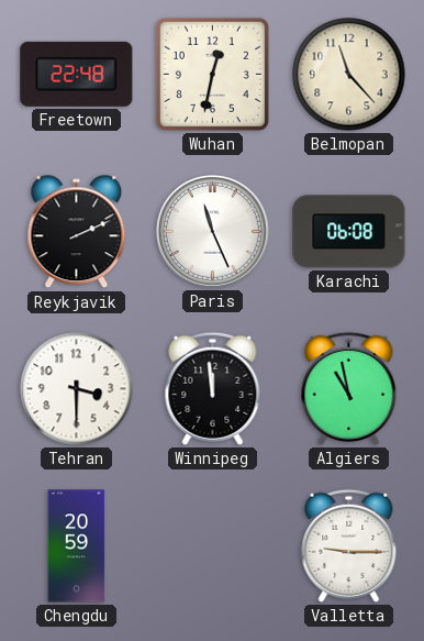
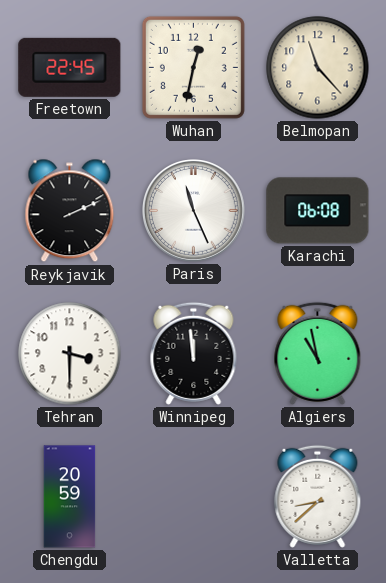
Freetown: 22:48 -> 22:45 (70, 67)
Valletta: 9:15 -> 8:38 (318, 496)
